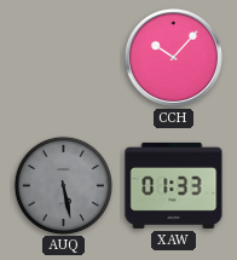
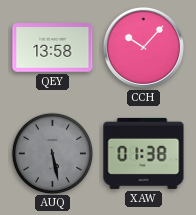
QEY: none -> 13:58 (53, 48)
XAW: 01:33 -> 01:38 (144, 153)
